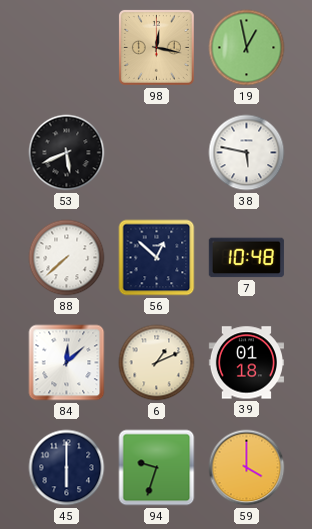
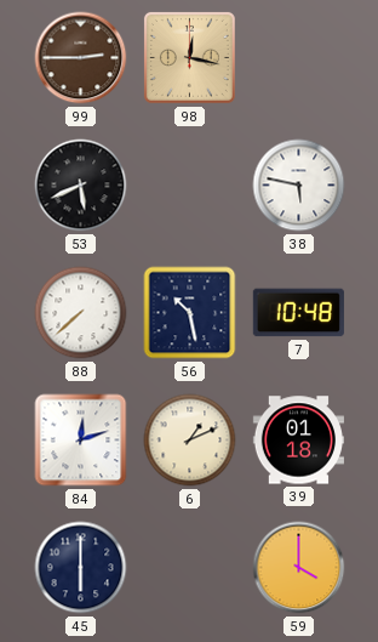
99: none -> 2:45 (81, 58)
19: 12:58 -> none (247, 48)
56: 12:52 -> 10:28 (190, 313)
84: 12:08 -> 12:12 (81, 441)
94: 9:33 -> none (157, 468)
